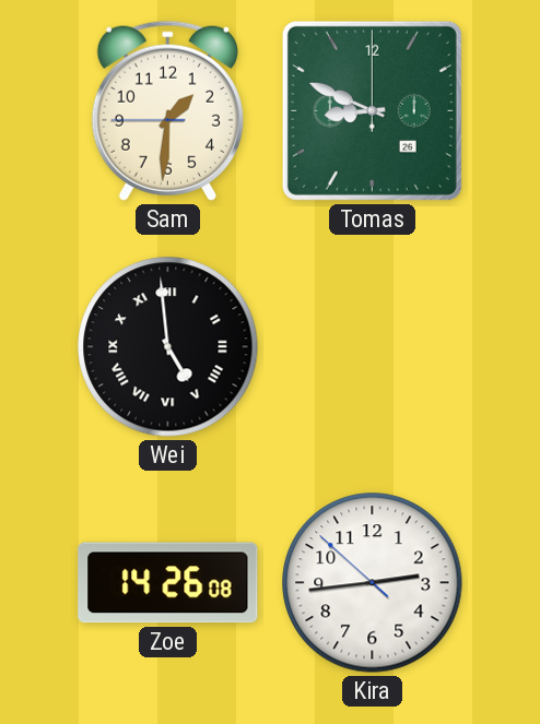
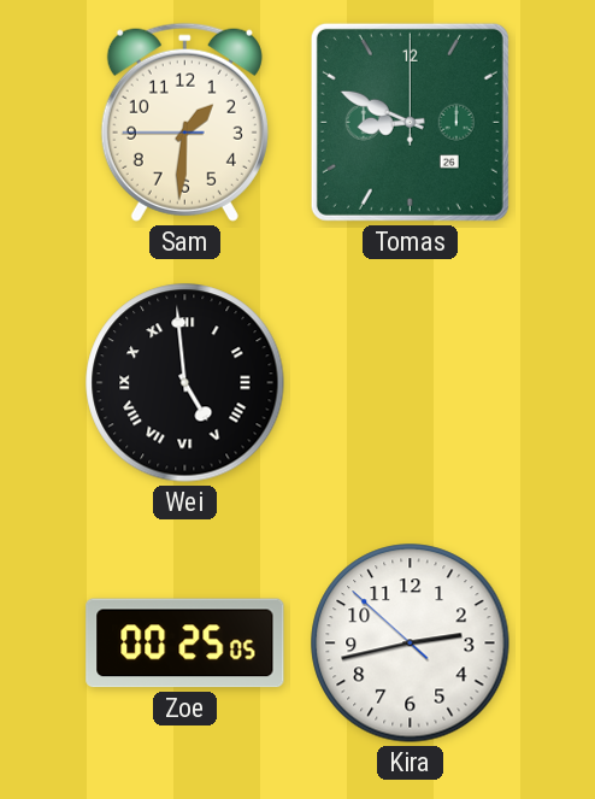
Zoe: 14:26 -> 00:25 (185, 644)
Kira: 2:43 -> 2:42 (411, 644)
